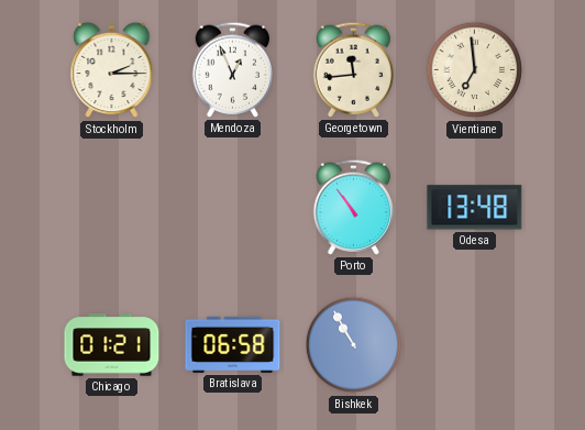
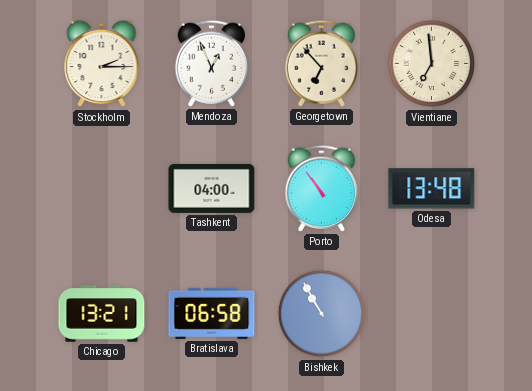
Georgetown: 11:44 -> 6:53 (322, 63)
Tashkent: none -> 04:00 (212, 188)
Chicago: 01:21 -> 13:21 (102, 314)
